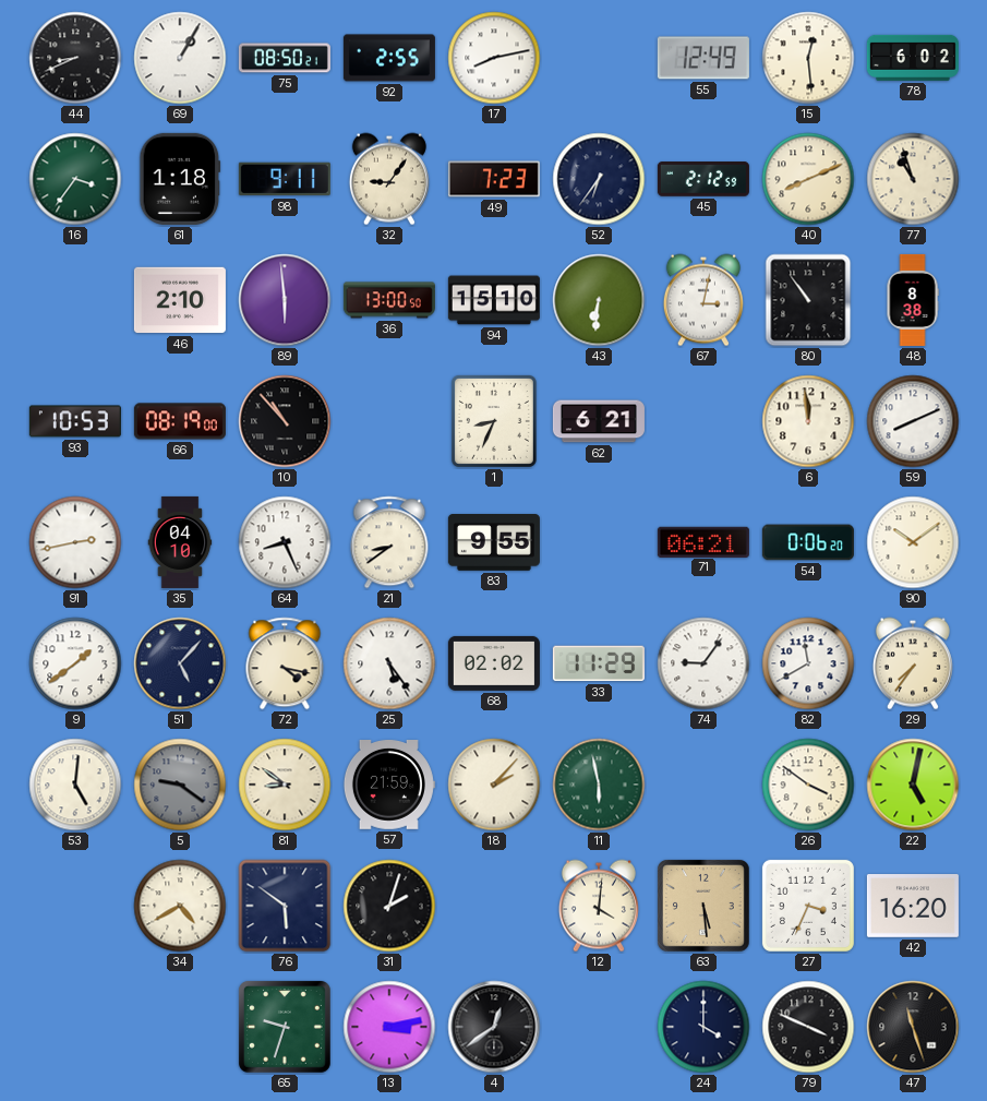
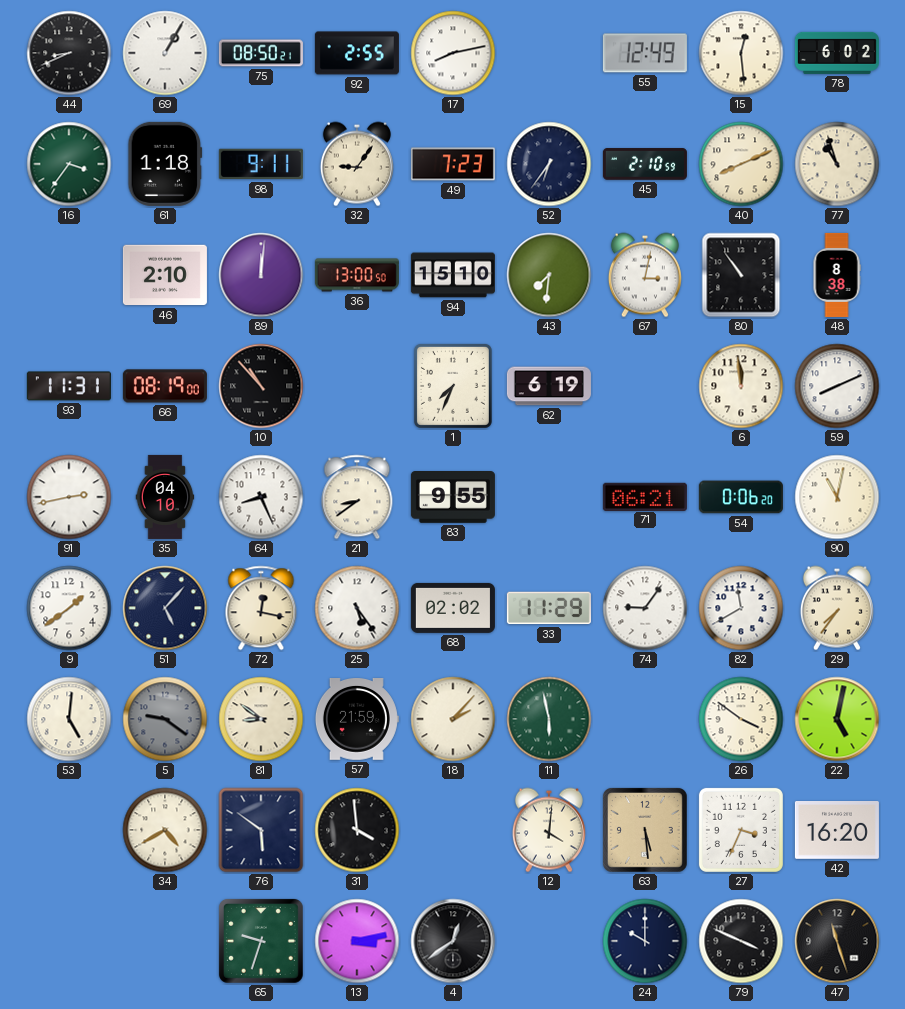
45: 2:12 -> 2:10 (645, 164)
89: 5:59 -> 12:01 (261, 275)
43: 6:31 -> 7:31 (549, 275)
93: 10:53 -> 11:31 (69, 386)
1: 8:34 -> 7:34 (453, 386)
62: 6:21 -> 6:19 (549, 386)
90: 10:09 -> 11:02 (837, 497)
72: 4:17 -> 12:17 (261, 608)
31: 2:03 -> 3:59 (357, 830)
24: 4:00 -> 10:00 (645, 941)
